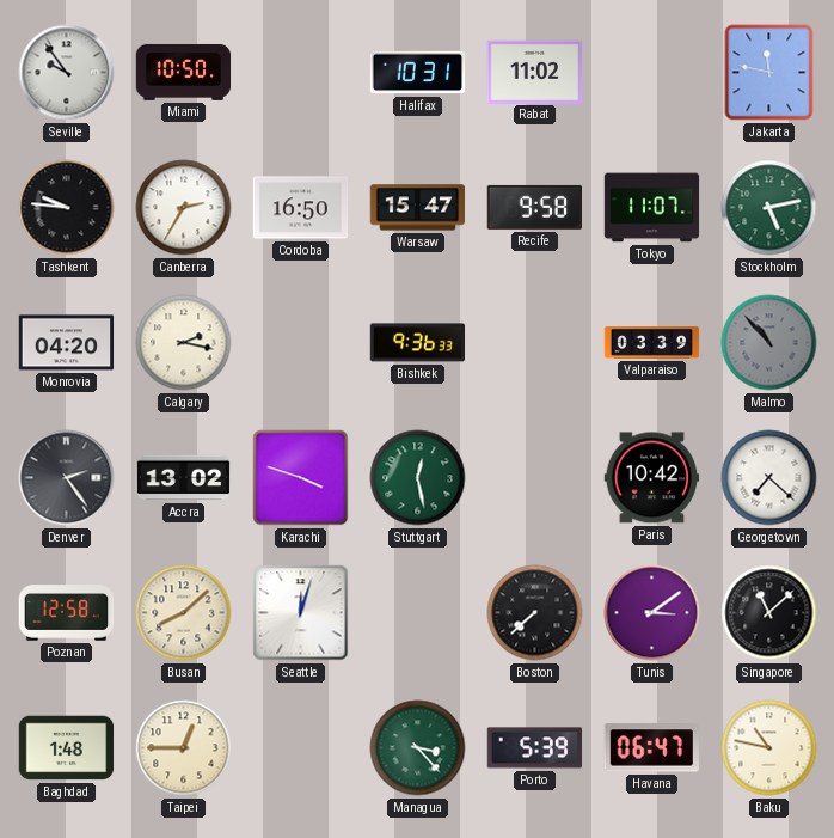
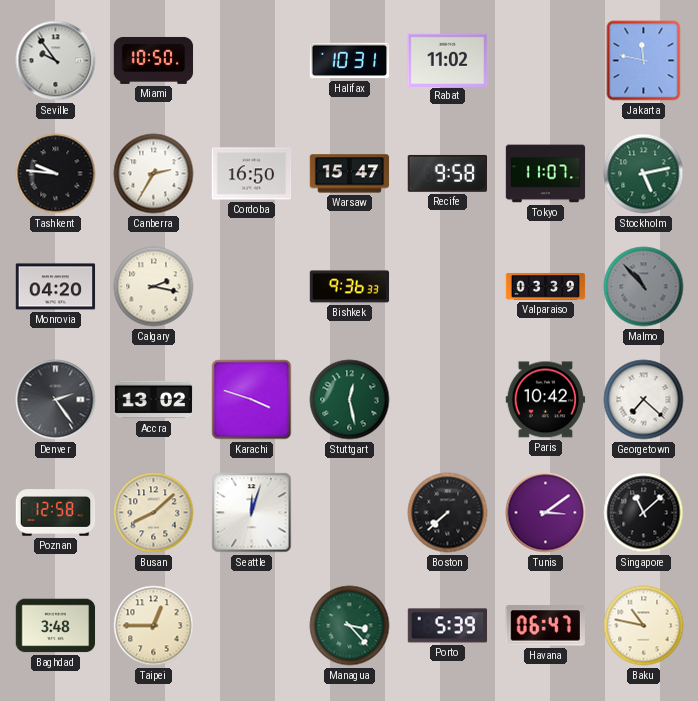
Baghdad: 1:48 -> 3:48 (56, 626)
